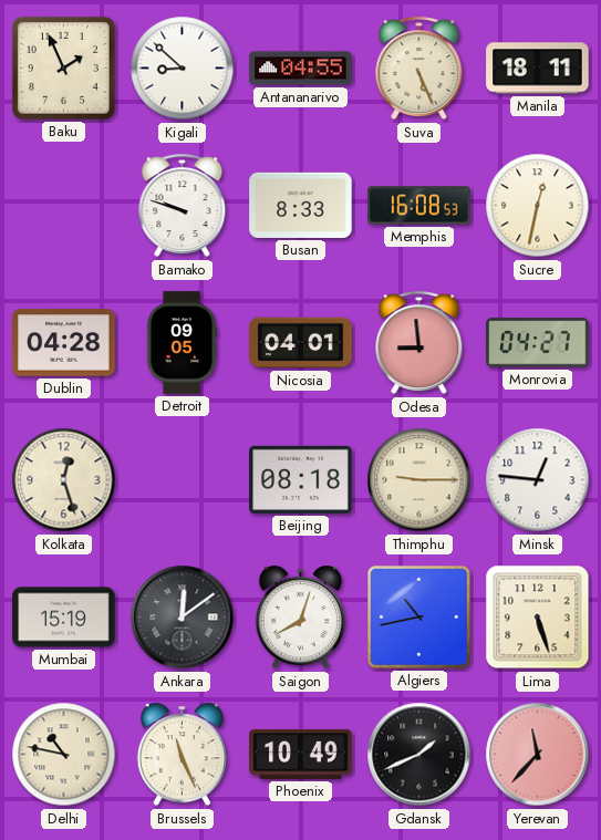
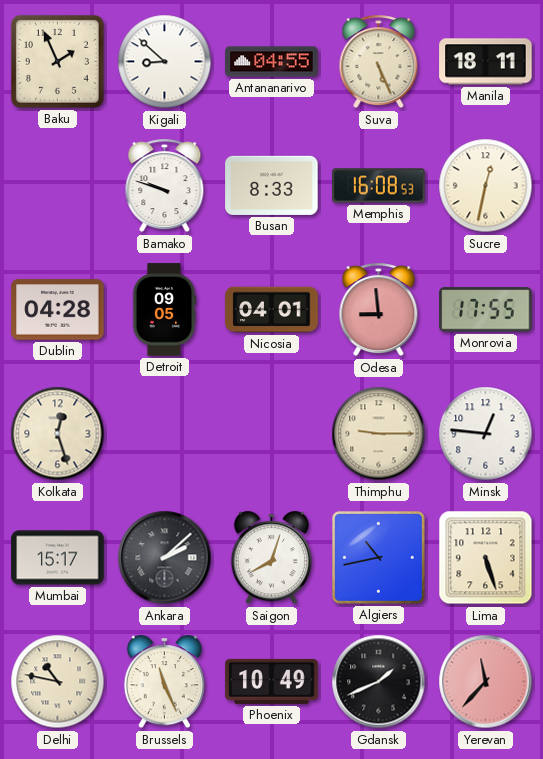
Monrovia: 04:27 -> 17:55 (486, 310)
Beijing: 08:18 -> none (301, 479)
Mumbai: 15:19 -> 15:17 (58, 558)
Ankara: 12:09 -> 2:08 (165, 558)
